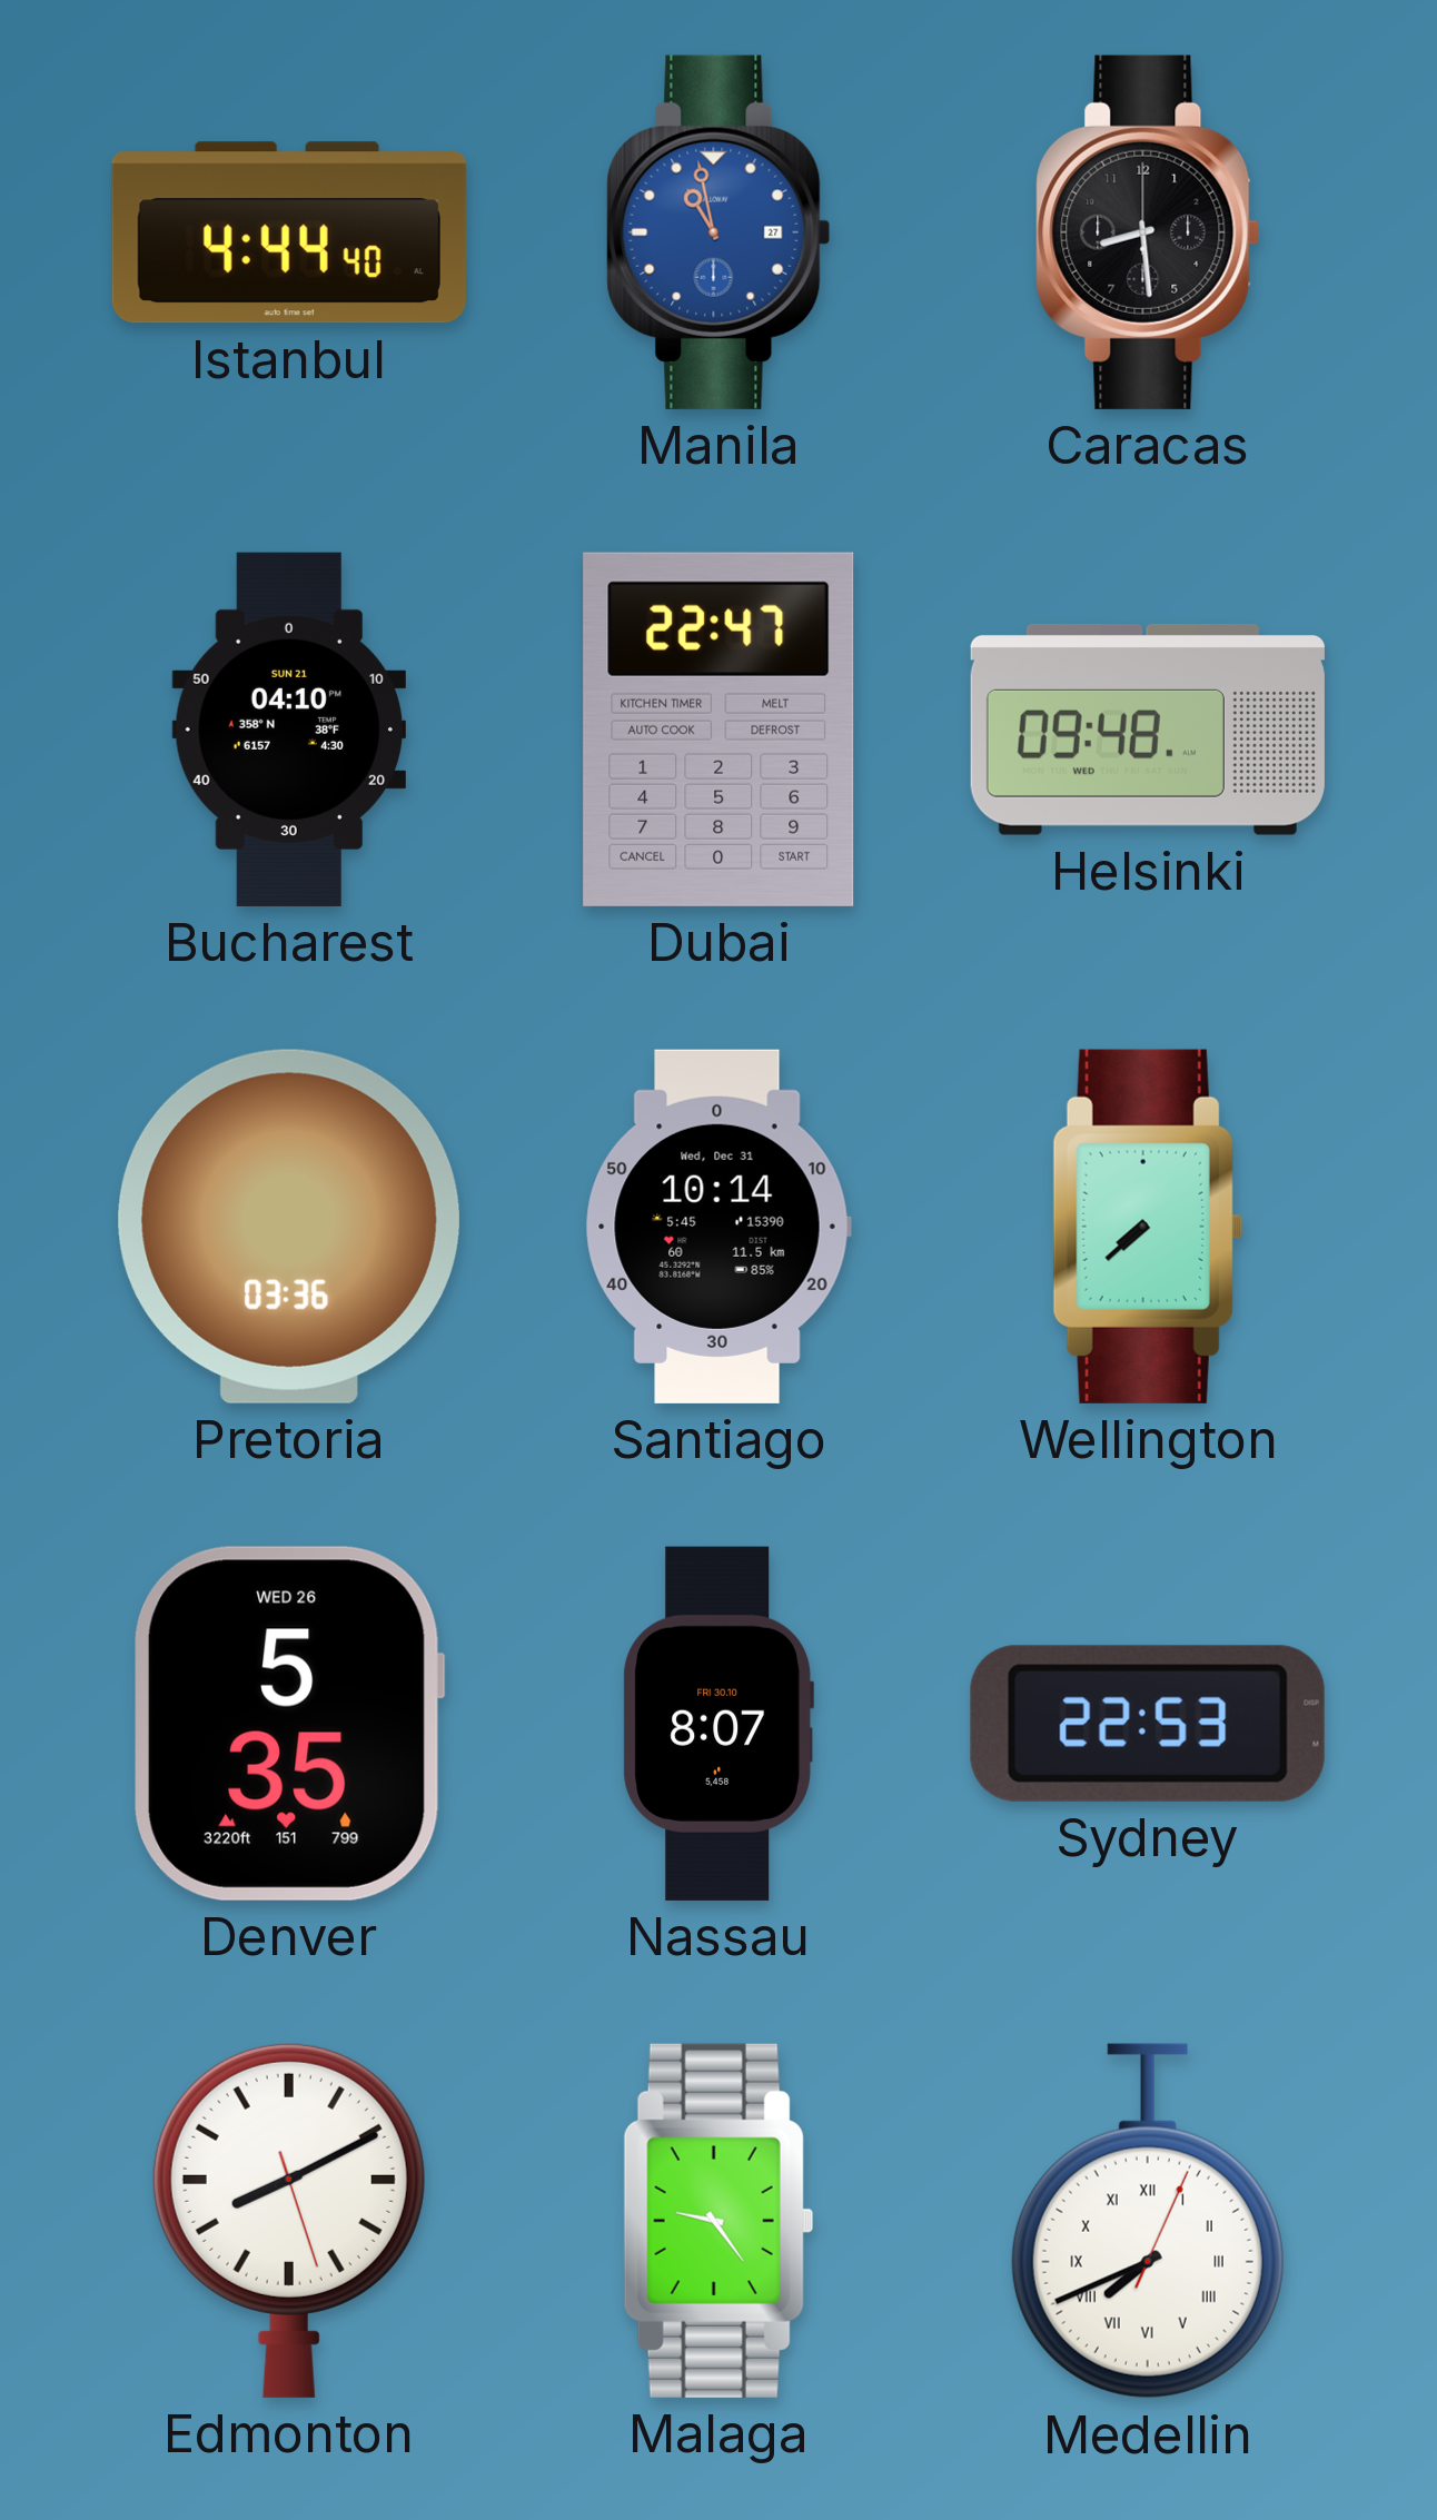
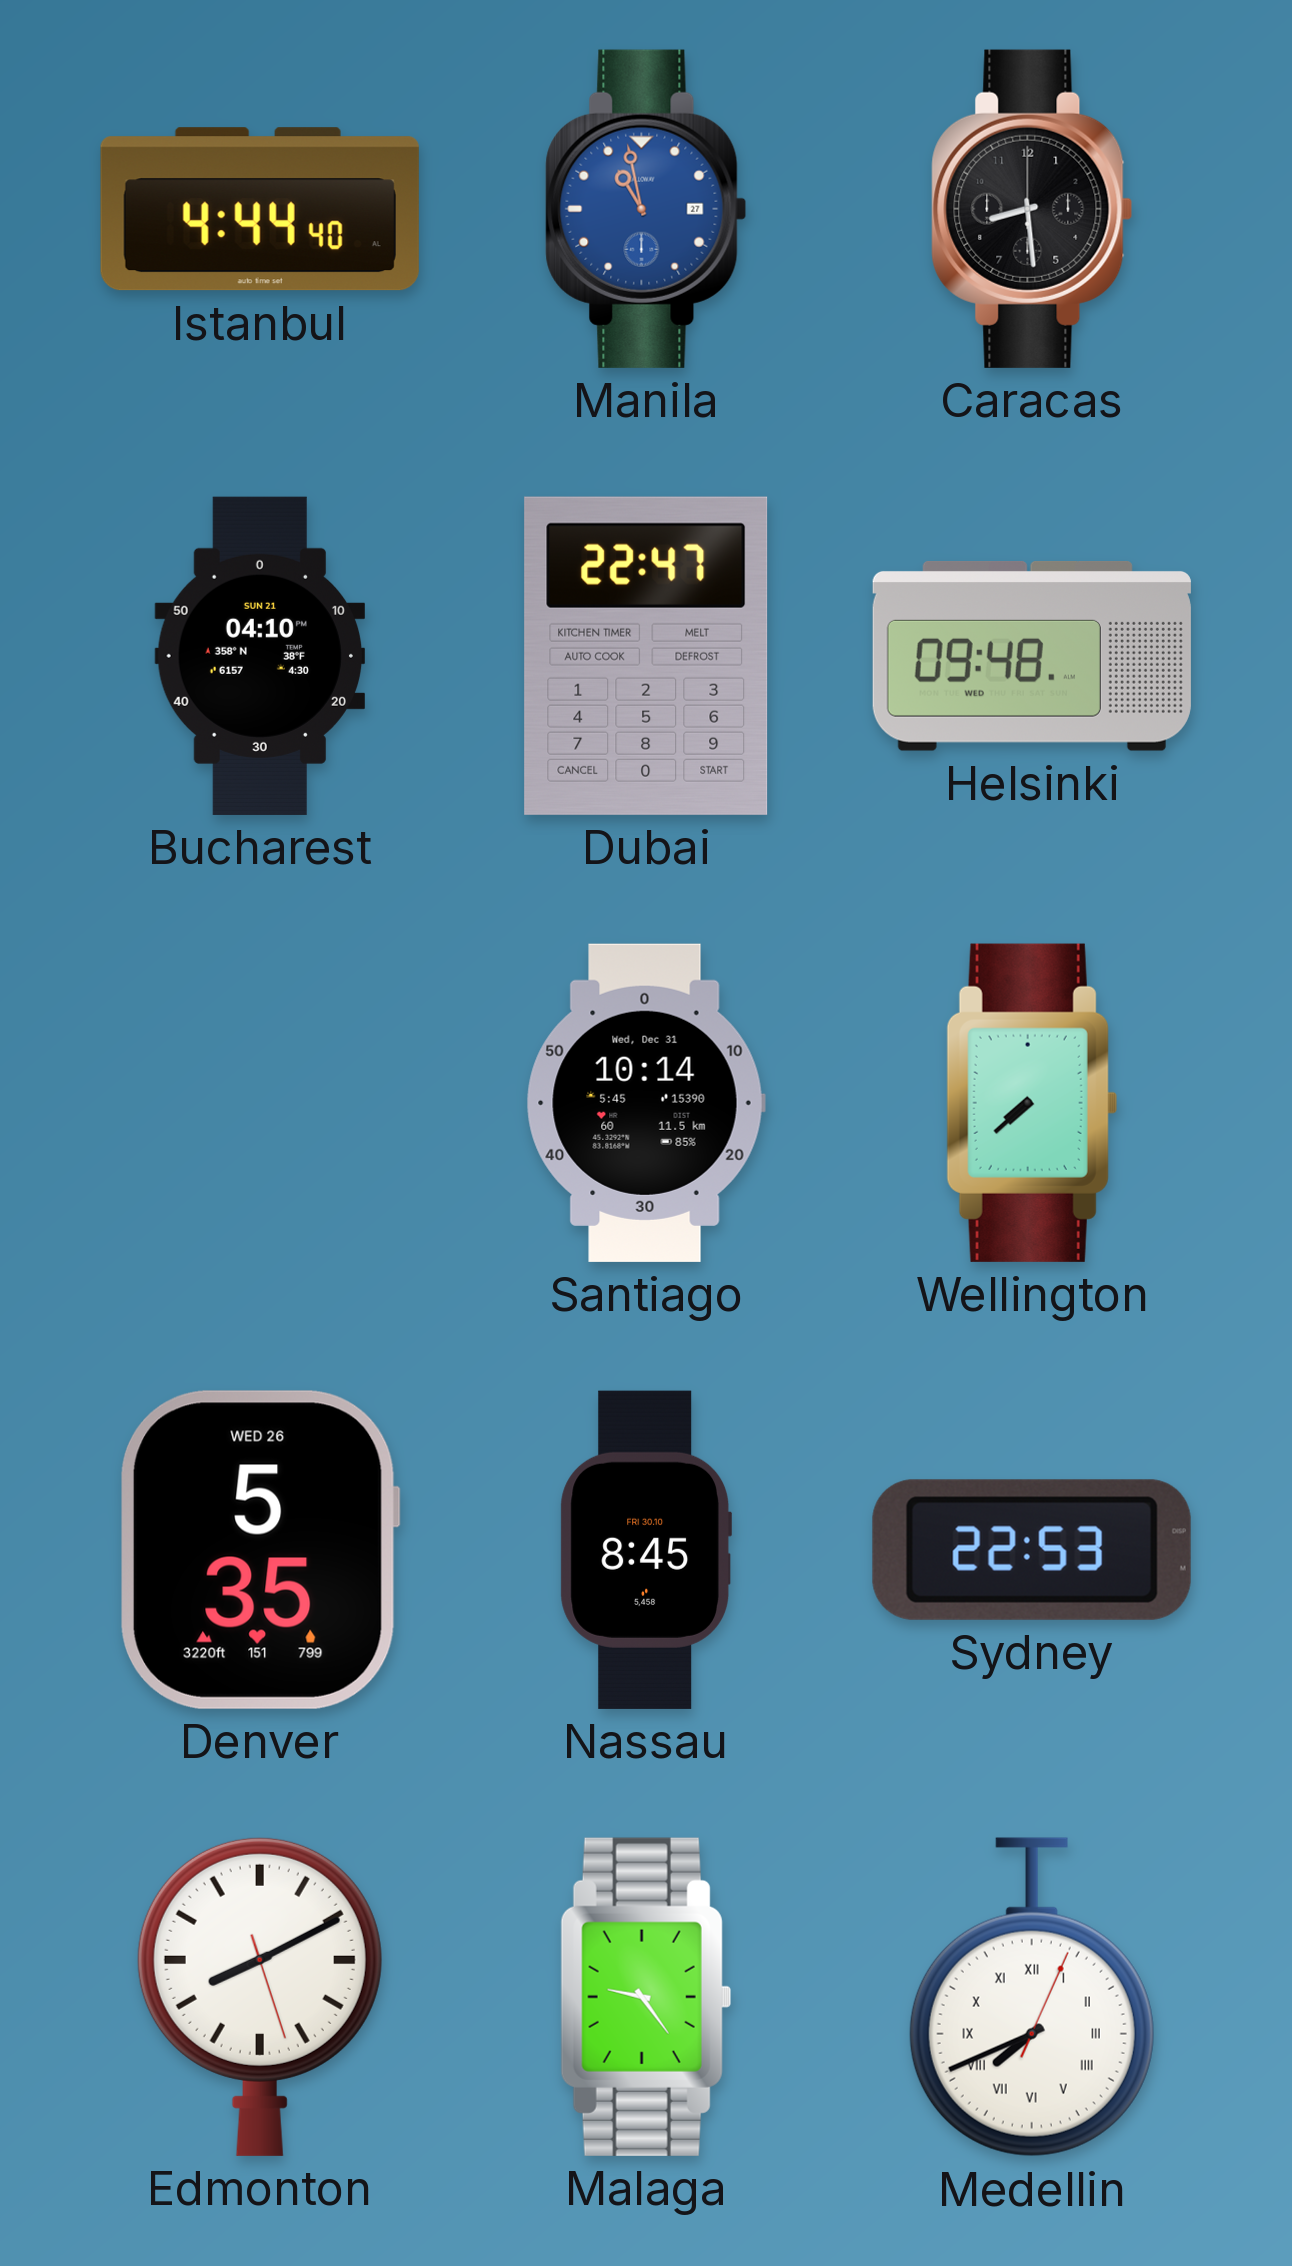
Pretoria: 03:36 -> none (289, 1227)
Nassau: 8:07 -> 8:45 (646, 1550)
